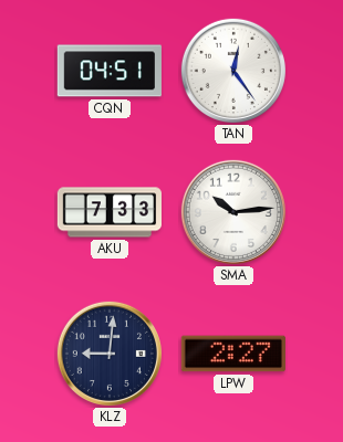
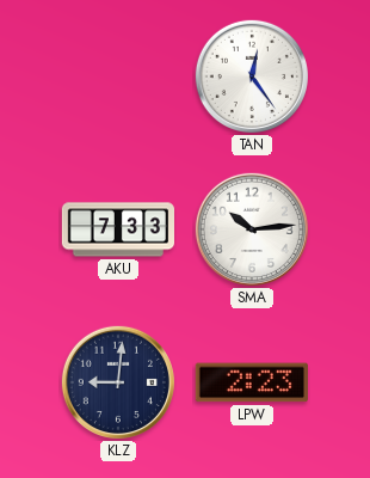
CQN: 04:51 -> none (110, 71)
LPW: 2:27 -> 2:23 (252, 382)
